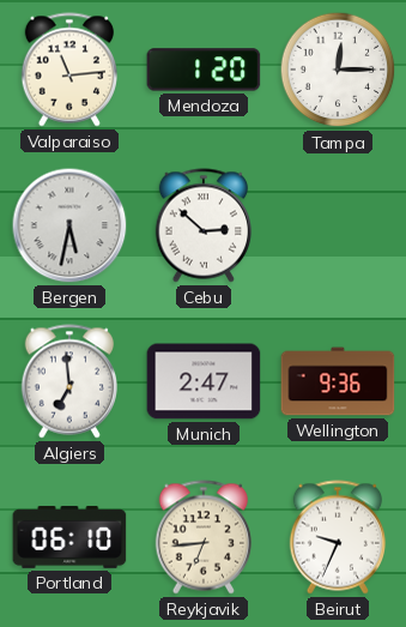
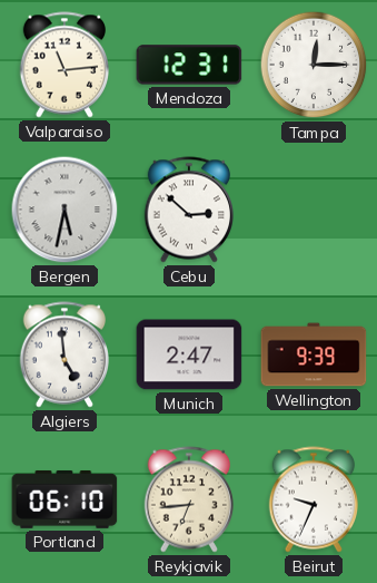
Mendoza: 1:20 -> 12:31 (189, 65)
Algiers: 6:59 -> 4:59 (63, 354)
Wellington: 9:36 -> 9:39 (314, 354)
